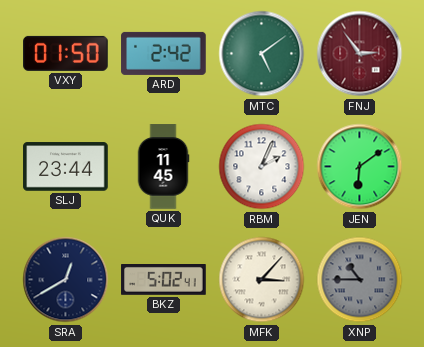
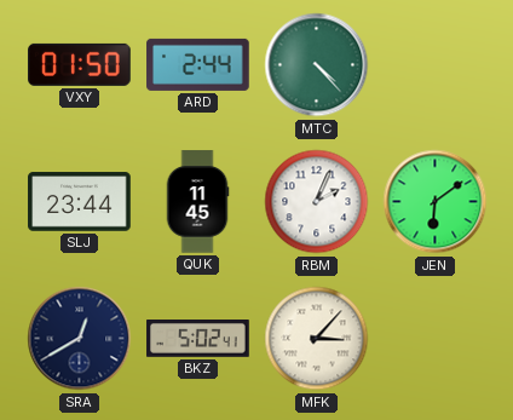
ARD: 2:42 -> 2:44 (198, 64)
MTC: 5:09 -> 4:23 (317, 65)
FNJ: 2:54 -> none (360, 54)
XNP: 10:45 -> none (360, 280)
